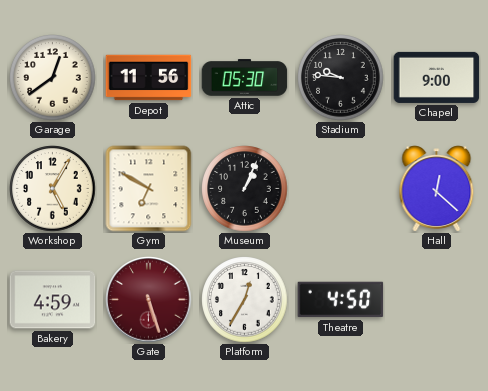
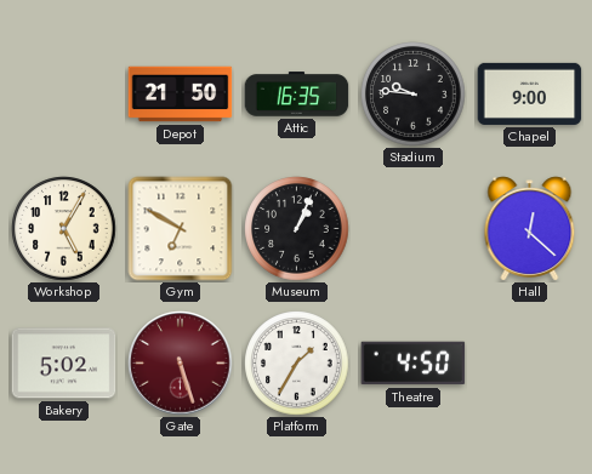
Garage: 12:39 -> none (53, 78)
Depot: 11:56 -> 21:50 (181, 95)
Attic: 05:30 -> 16:35 (297, 95)
Bakery: 4:59 -> 5:02 (64, 364)
Platform: 12:35 -> 1:35 (297, 364)
